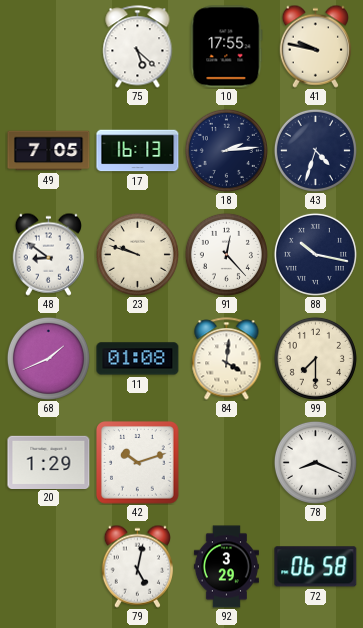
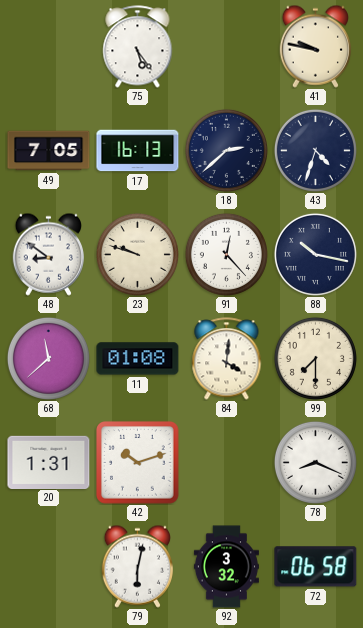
75: 5:22 -> 5:24 (138, 47)
10: 17:55 -> none (227, 47)
18: 2:14 -> 2:38 (226, 150)
68: 1:41 -> 11:38 (48, 358)
20: 1:29 -> 1:31 (49, 462)
79: 5:02 -> 6:02 (137, 566)
92: 3:29 -> 3:32 (226, 567)
